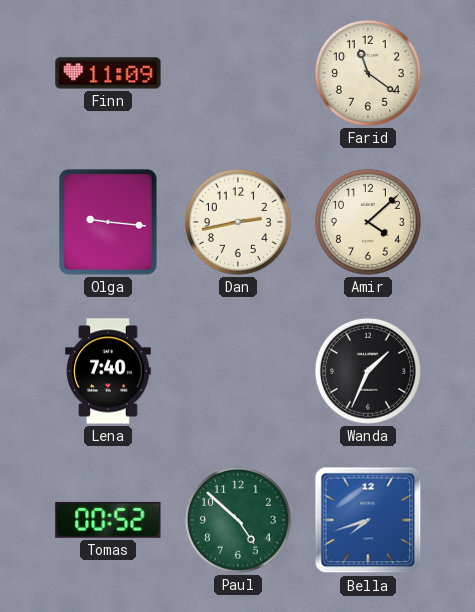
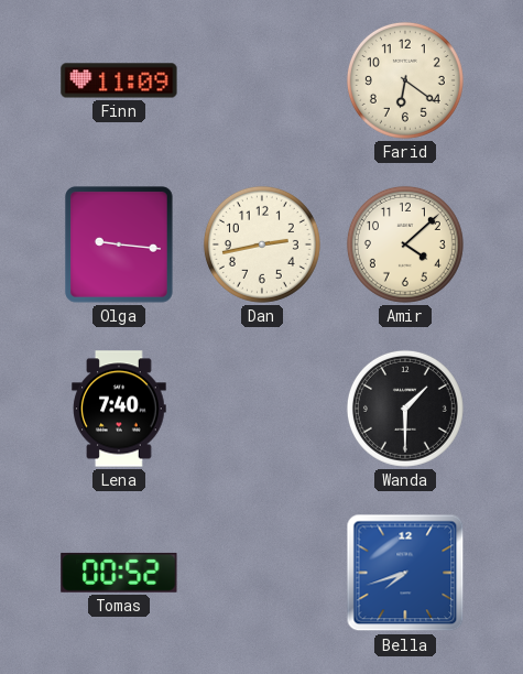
Farid: 11:21 -> 6:21 (405, 80)
Wanda: 1:34 -> 1:30 (405, 409)
Paul: 4:52 -> none (238, 520)
